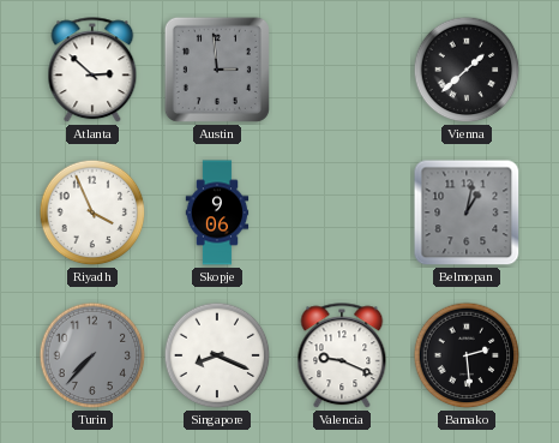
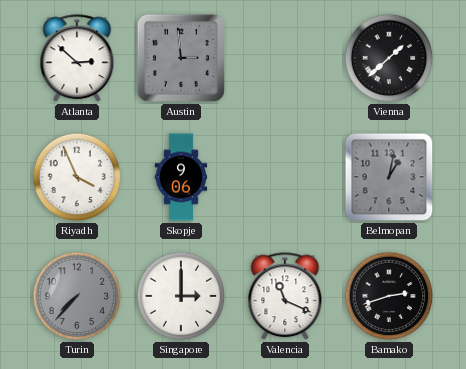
Singapore: 8:19 -> 3:00 (181, 296)
Valencia: 9:19 -> 11:19 (285, 297)
Bamako: 2:29 -> 2:42 (389, 296)
